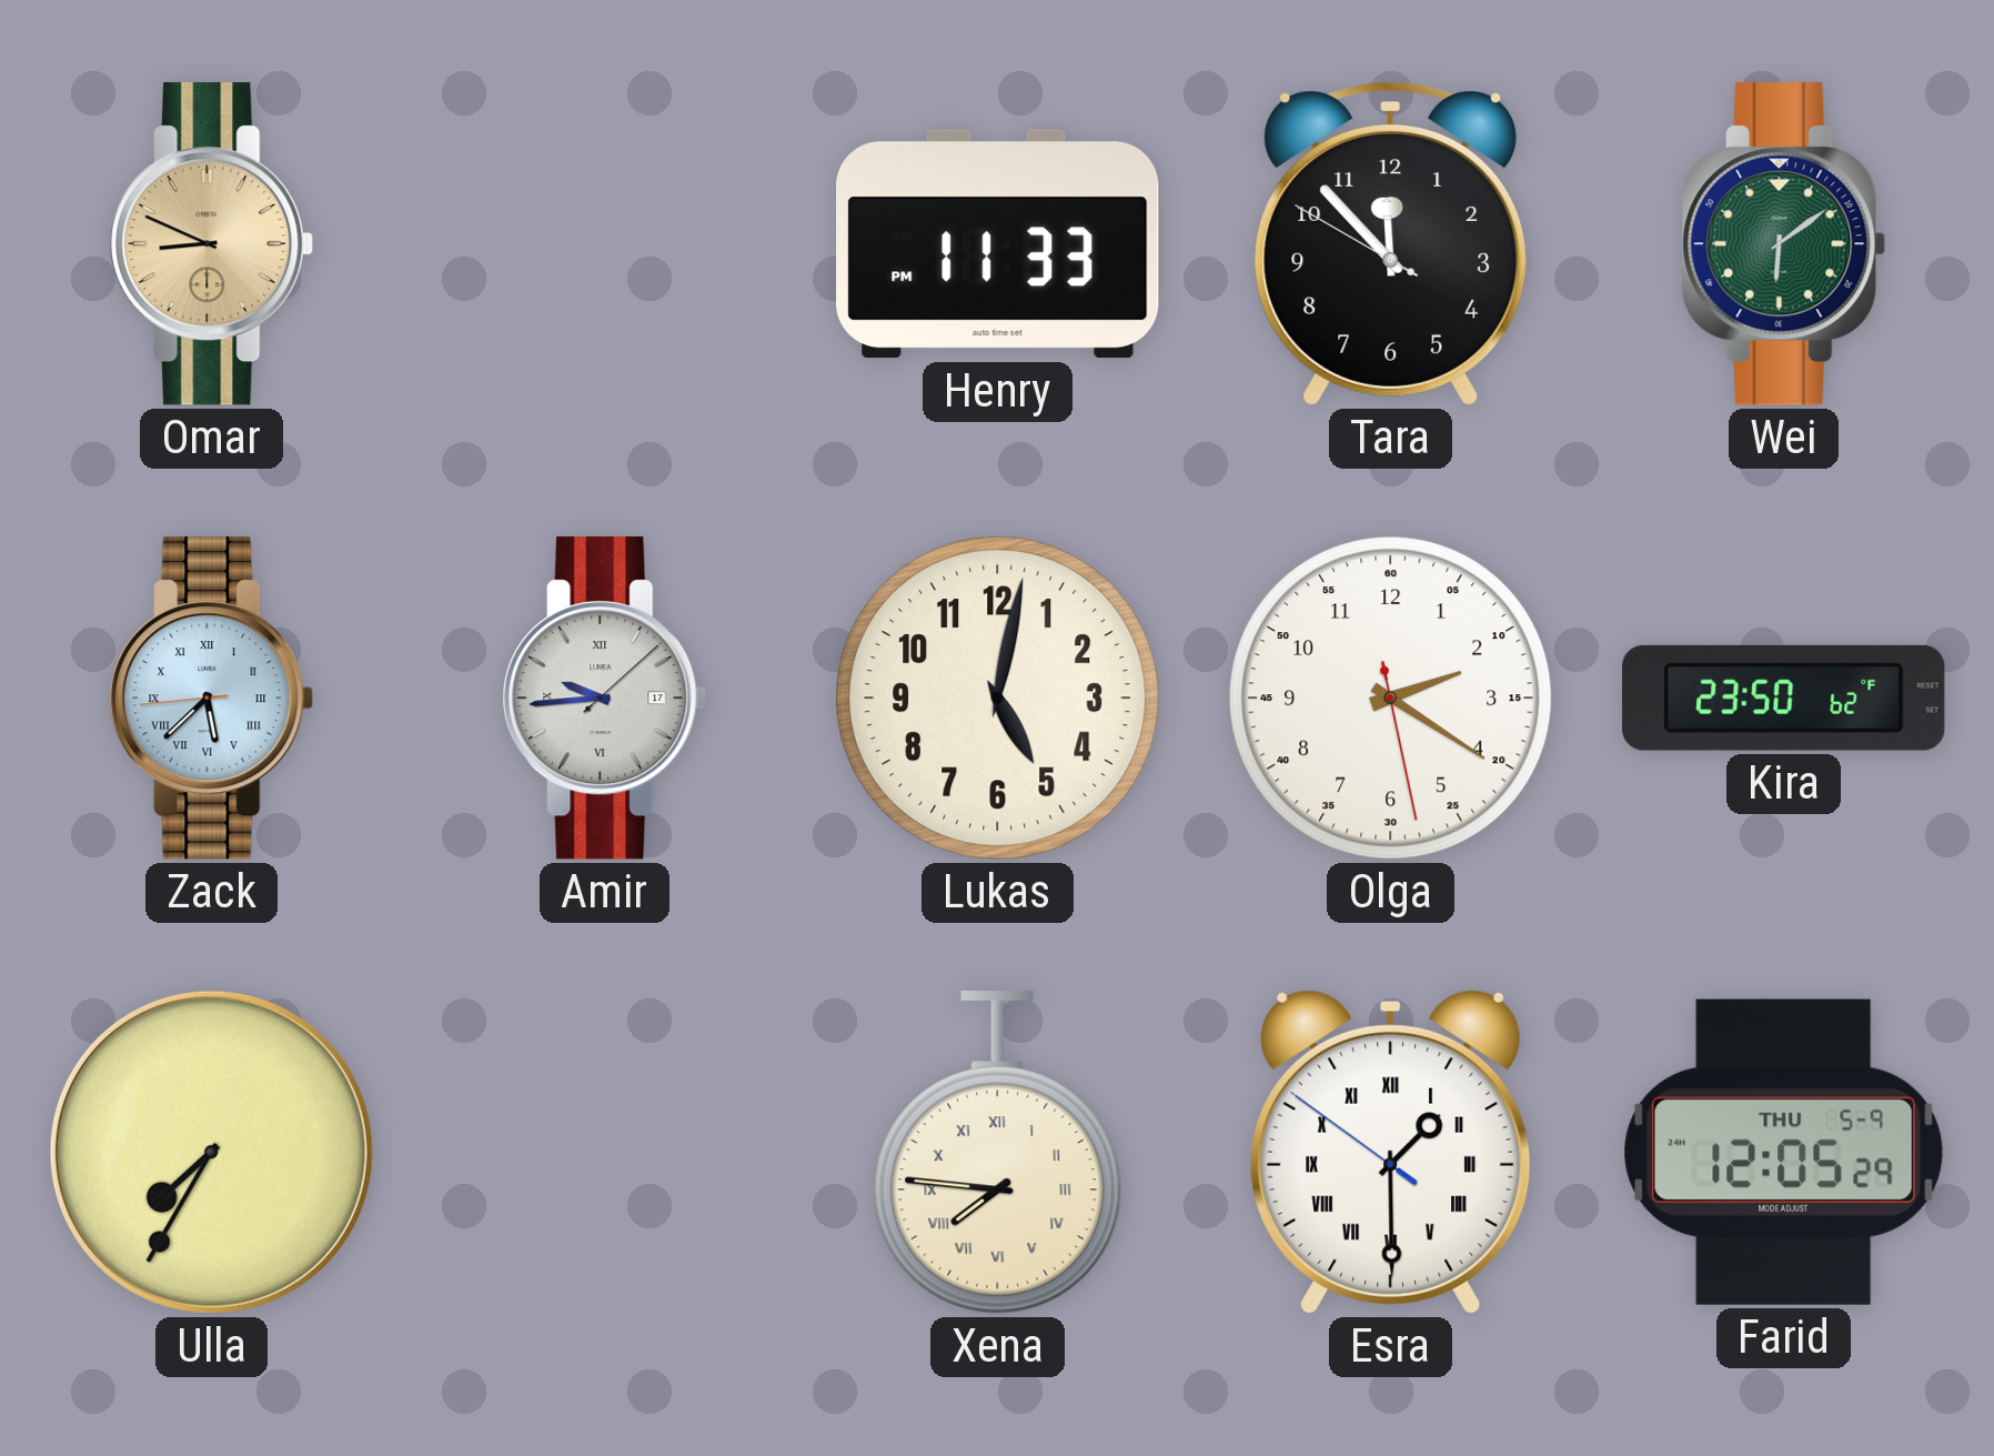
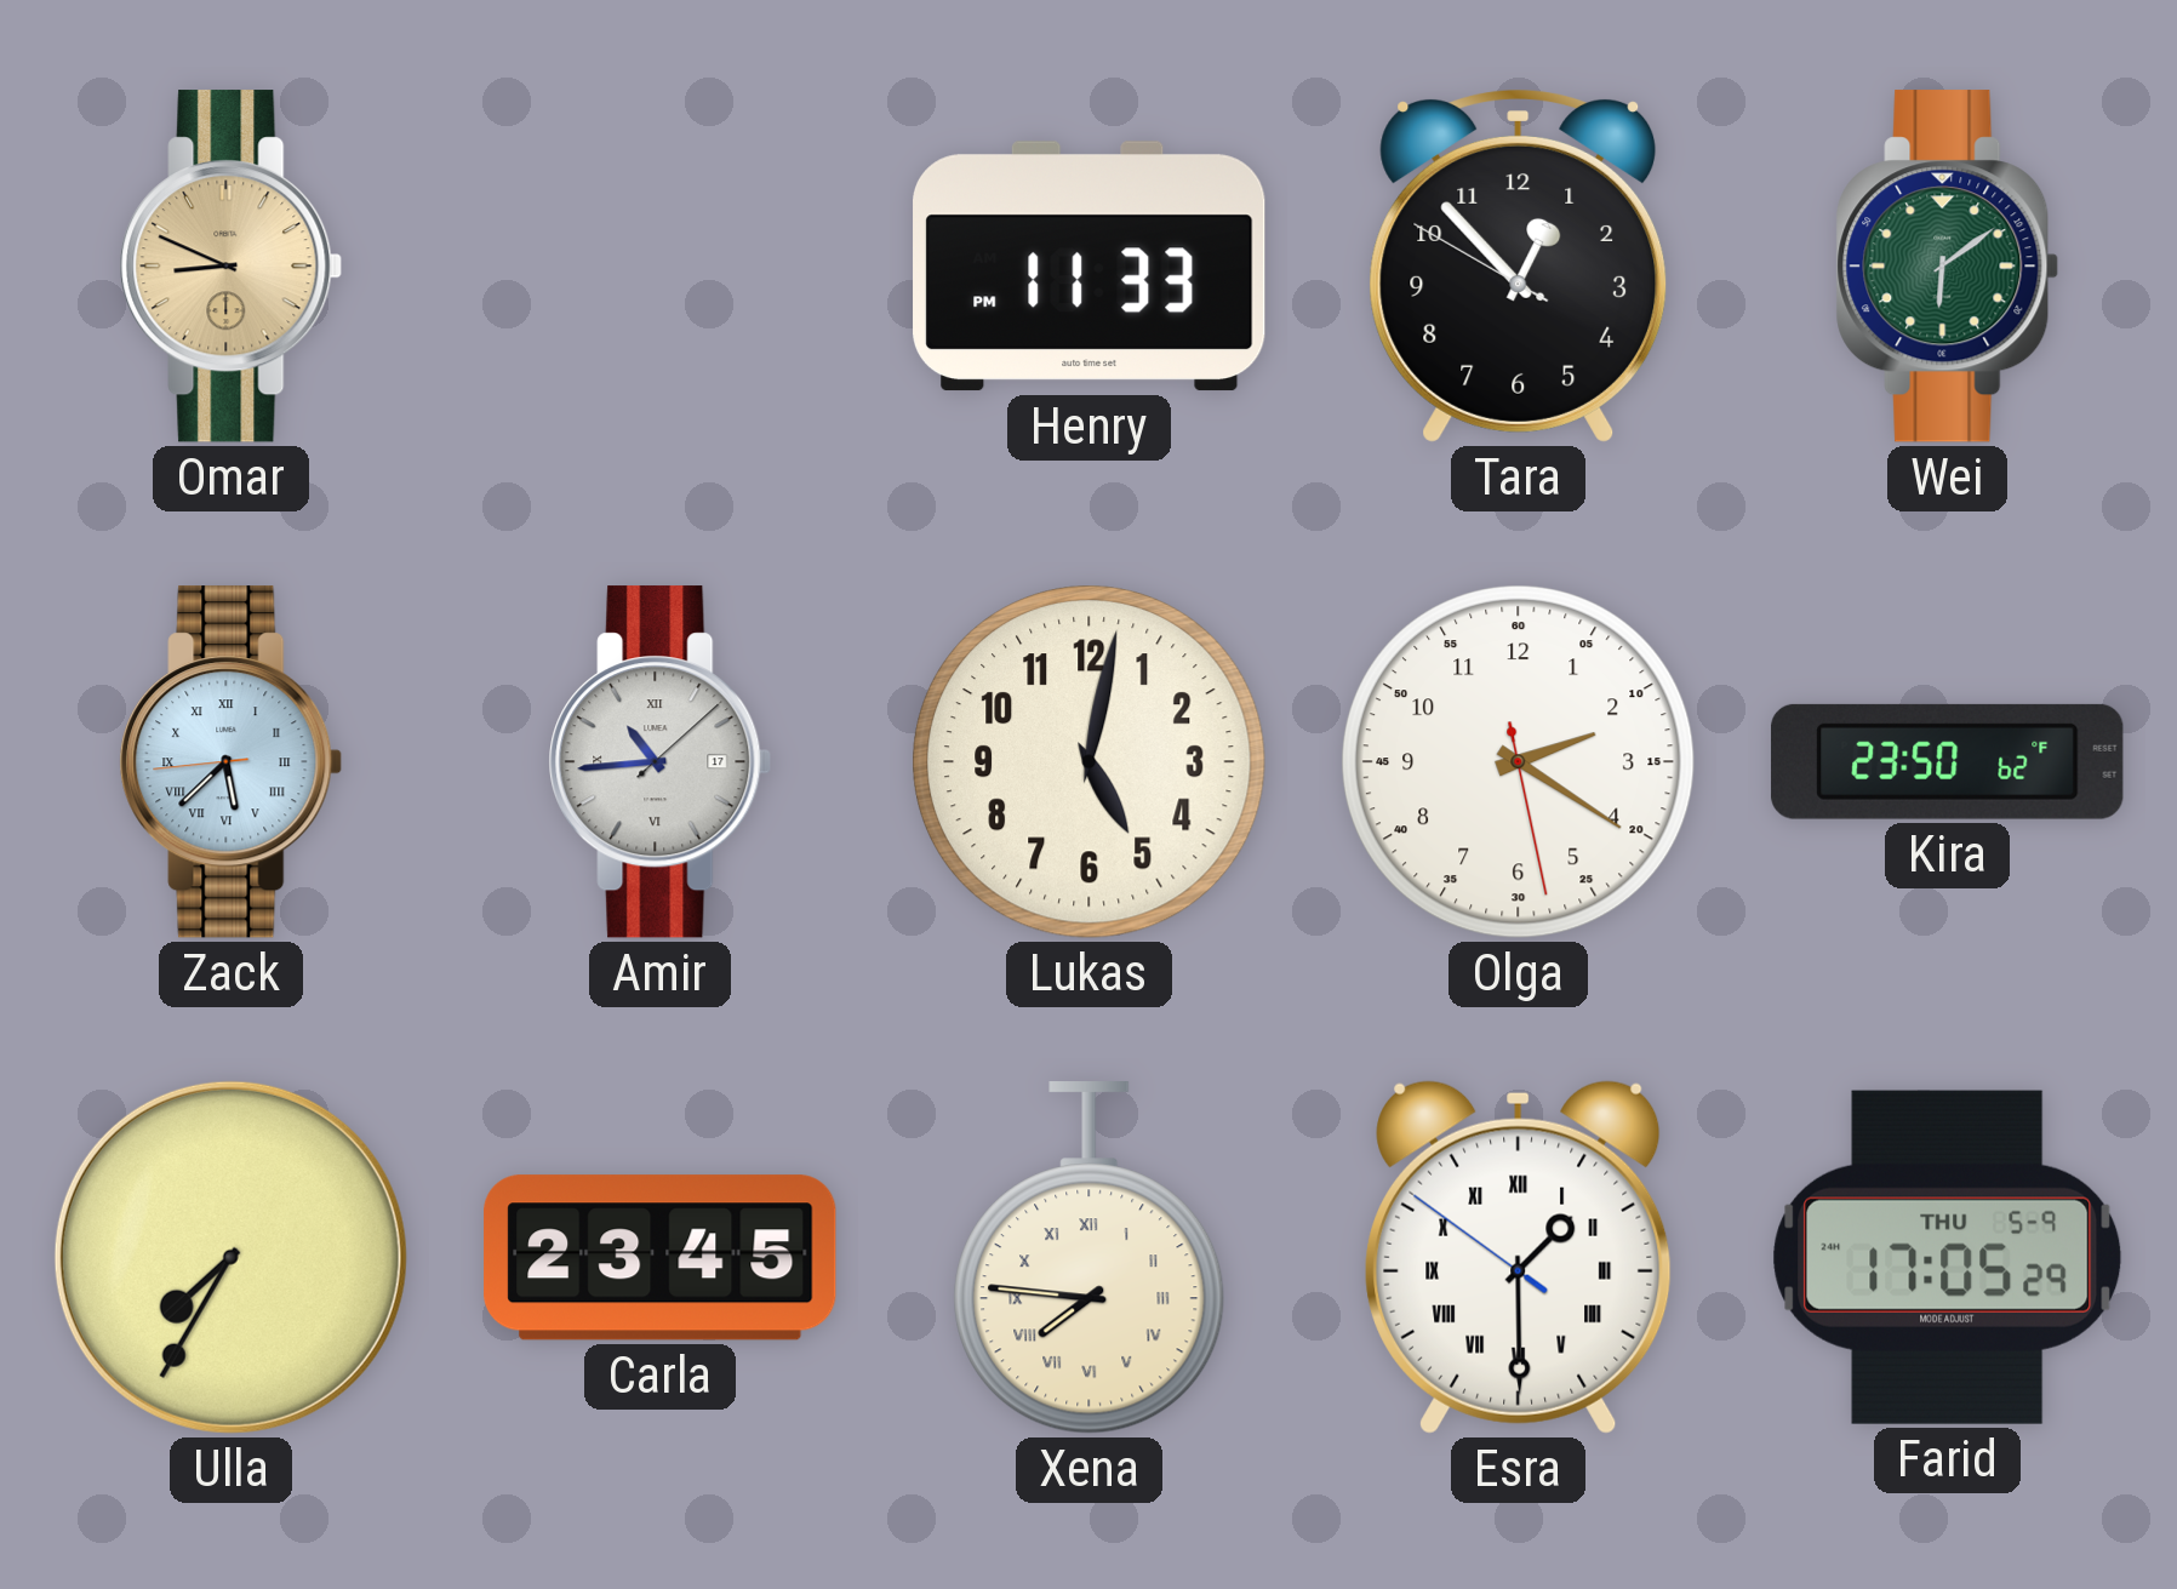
Tara: 11:52 -> 12:52 (1519, 267)
Amir: 9:44 -> 10:44 (661, 762)
Carla: none -> 23:45 (661, 1258)
Farid: 12:05 -> 17:05 (1948, 1257)
